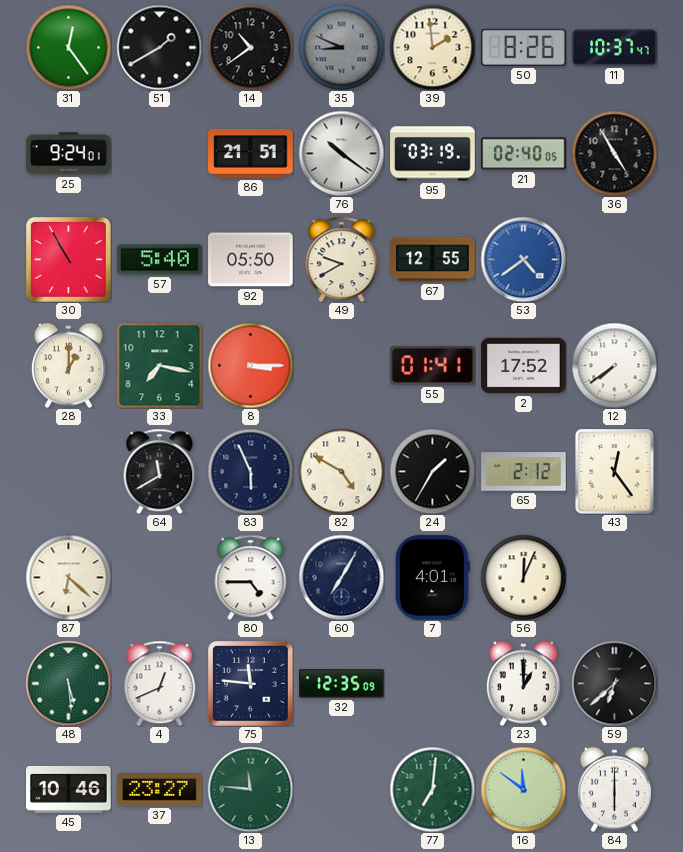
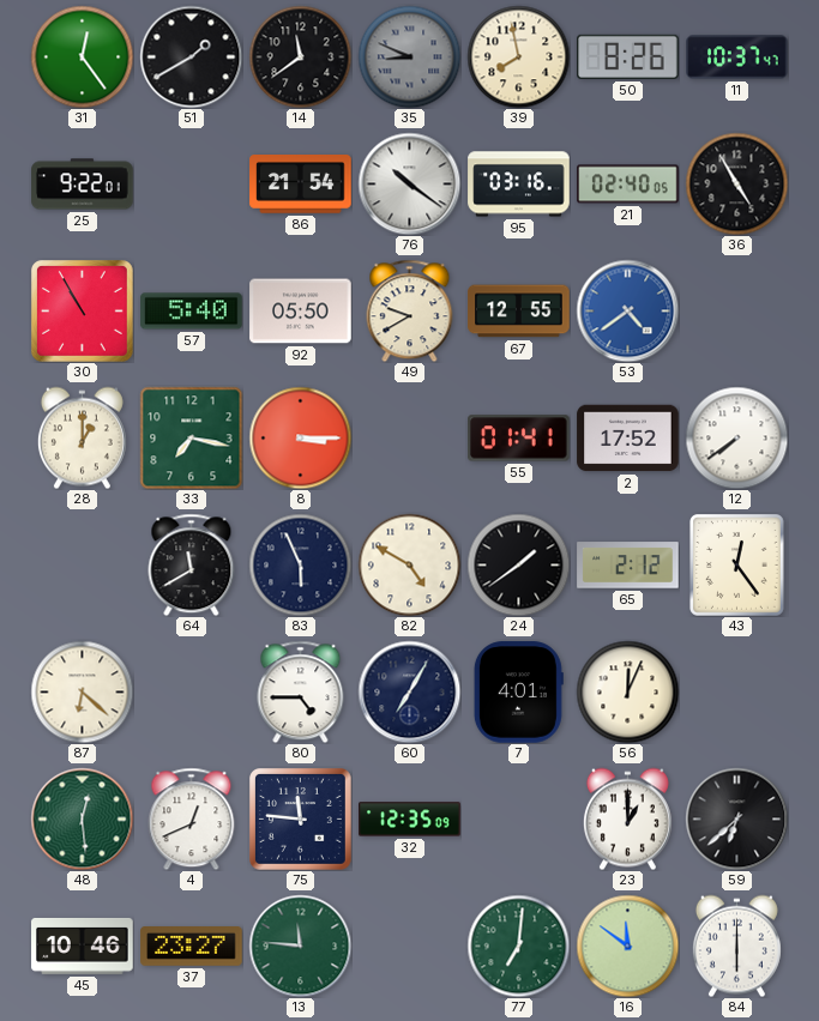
14: 10:39 -> 11:39 (300, 56)
39: 1:59 -> 7:58 (518, 56)
25: 9:24 -> 9:22 (83, 185)
86: 21:51 -> 21:54 (301, 185)
95: 03:19 -> 03:16 (519, 185)
24: 1:35 -> 1:39 (518, 564)
48: 5:29 -> 12:29 (82, 818)
